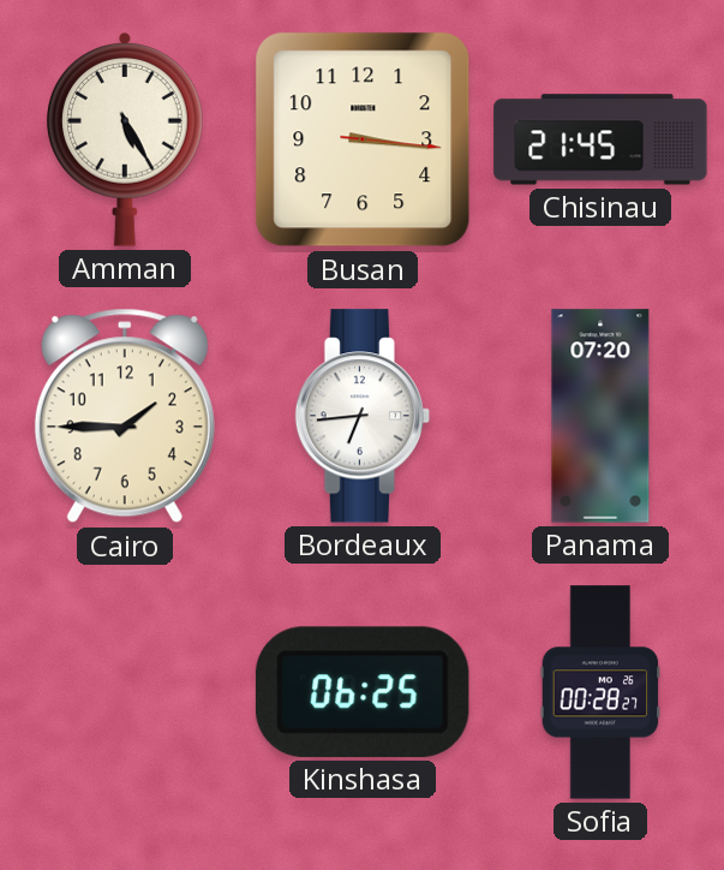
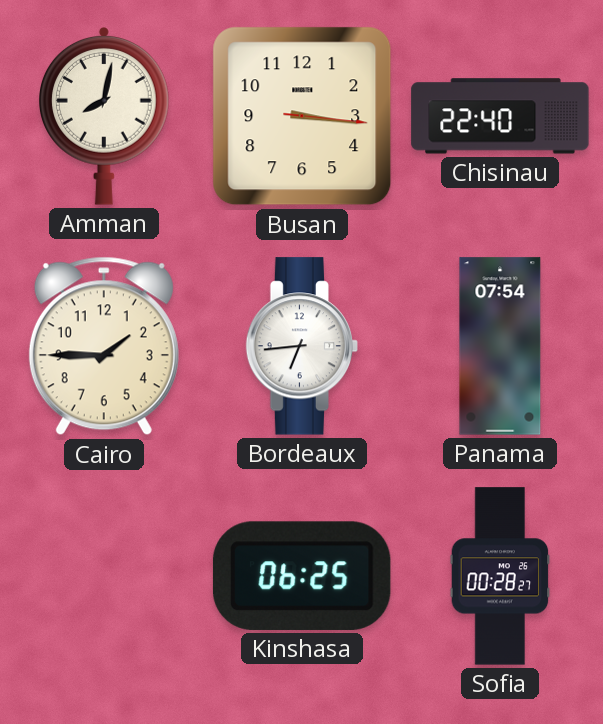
Amman: 5:25 -> 8:02 (105, 117)
Chisinau: 21:45 -> 22:40 (500, 116)
Panama: 07:20 -> 07:54 (500, 346)
